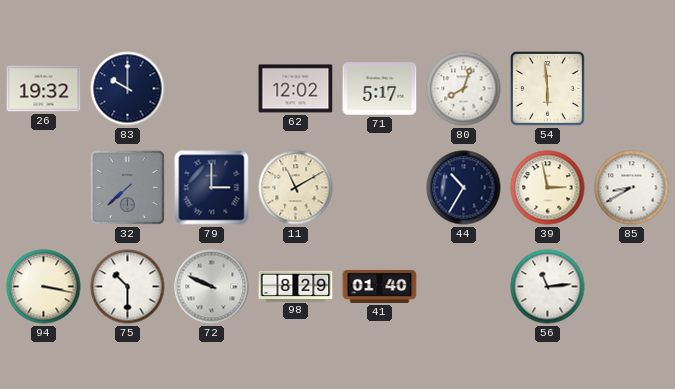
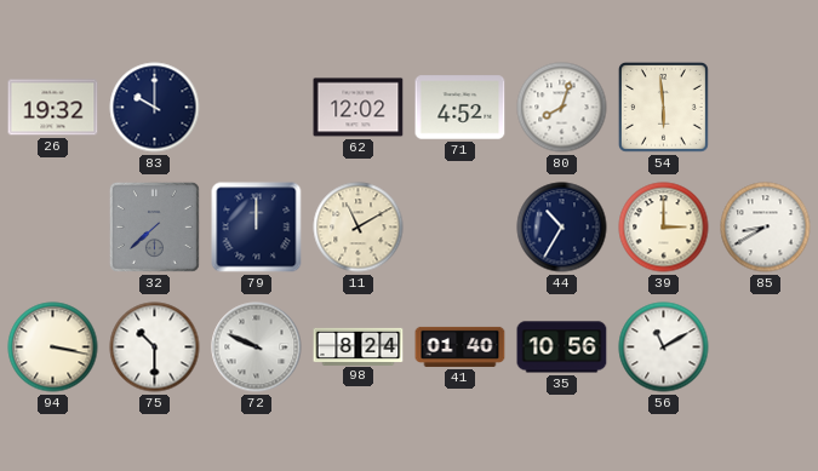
71: 5:17 -> 4:52 (461, 108)
79: 3:00 -> 12:00 (257, 228)
39: 2:58 -> 3:00 (664, 228)
98: 8:29 -> 8:24 (359, 346)
35: none -> 10:56 (562, 347)
56: 11:14 -> 11:10 (664, 347)
